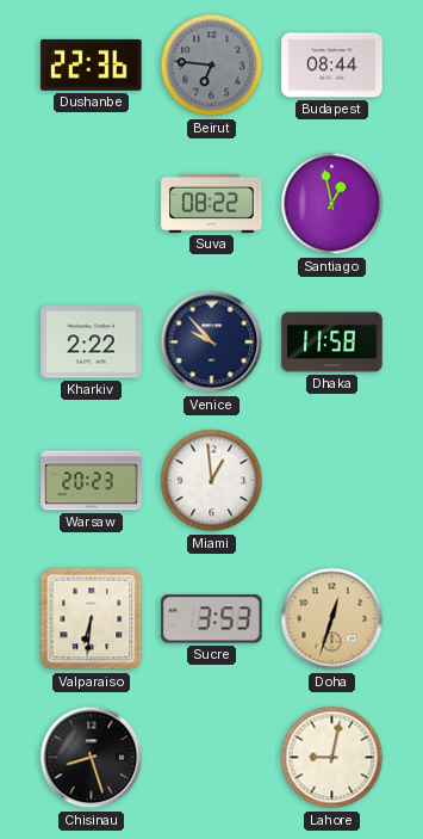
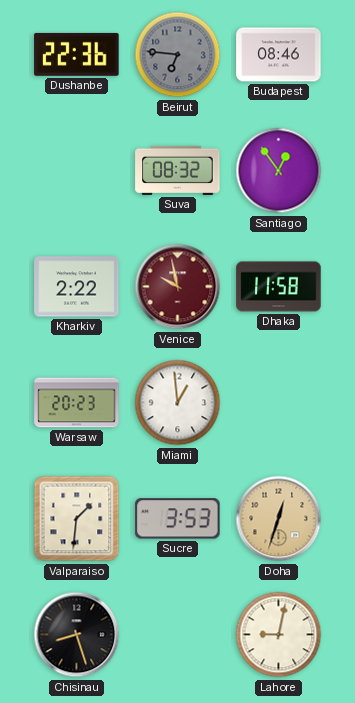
Budapest: 08:44 -> 08:46 (279, 55)
Suva: 08:22 -> 08:32 (178, 170)
Santiago: 12:58 -> 12:54 (279, 171)
Venice: 9:53 -> 9:58 (178, 287)
Venice dial: navy -> burgundy (178, 287)
Valparaiso: 6:31 -> 1:31 (77, 519)
